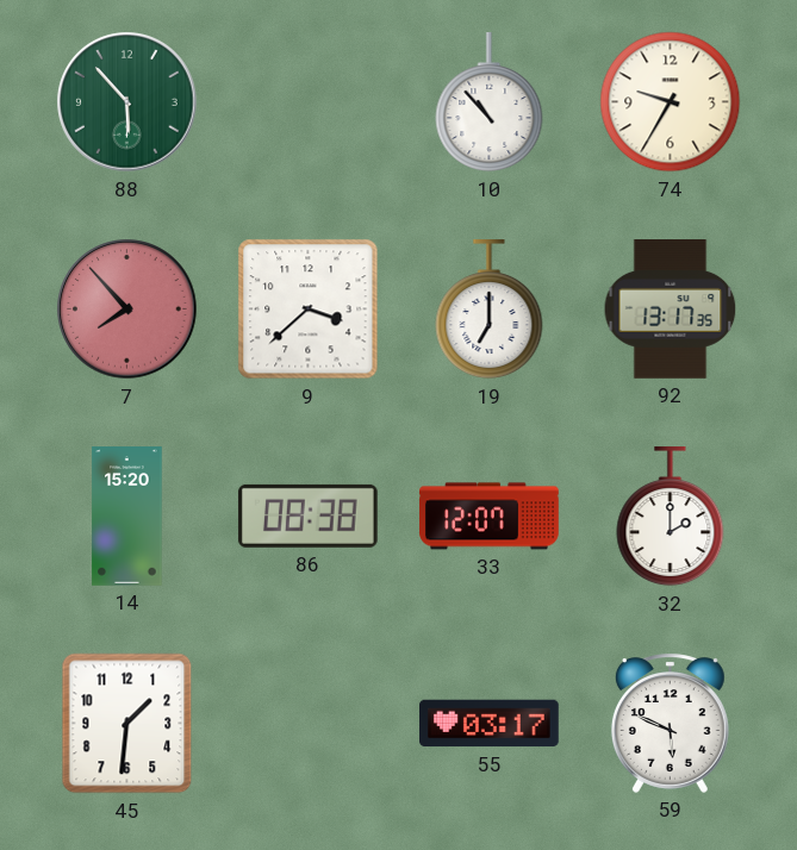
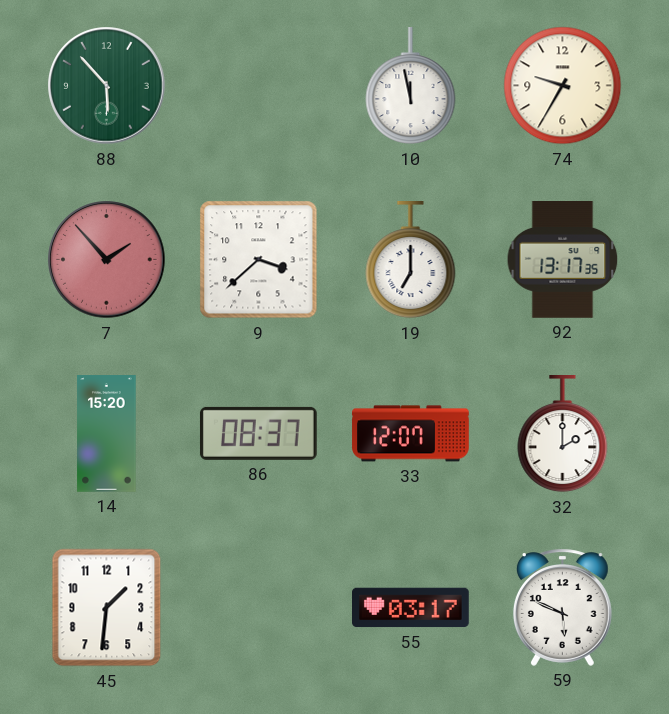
10: 10:53 -> 11:58 (411, 87)
7: 7:53 -> 1:53 (107, 260)
86: 08:38 -> 08:37 (258, 433)
